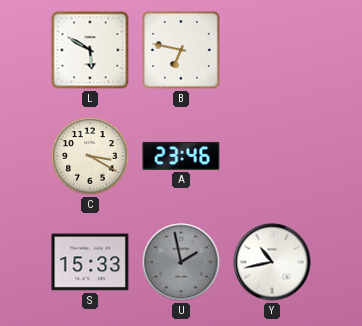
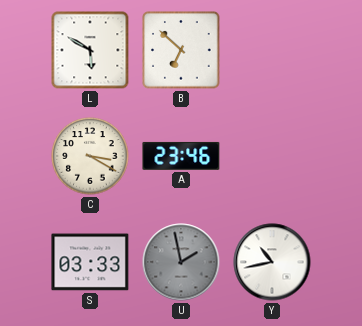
B: 6:47 -> 6:52 (181, 50)
S: 15:33 -> 03:33 (90, 262)
